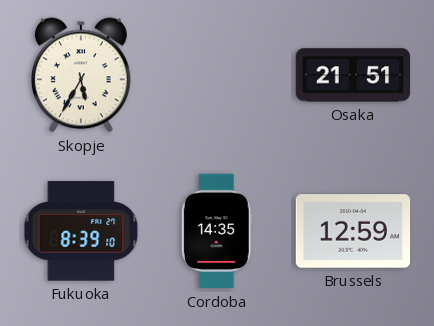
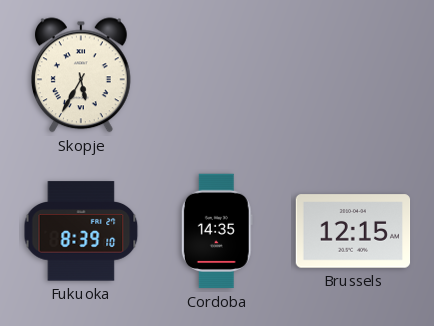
Osaka: 21:51 -> none (353, 75)
Brussels: 12:59 -> 12:15 (353, 231)
